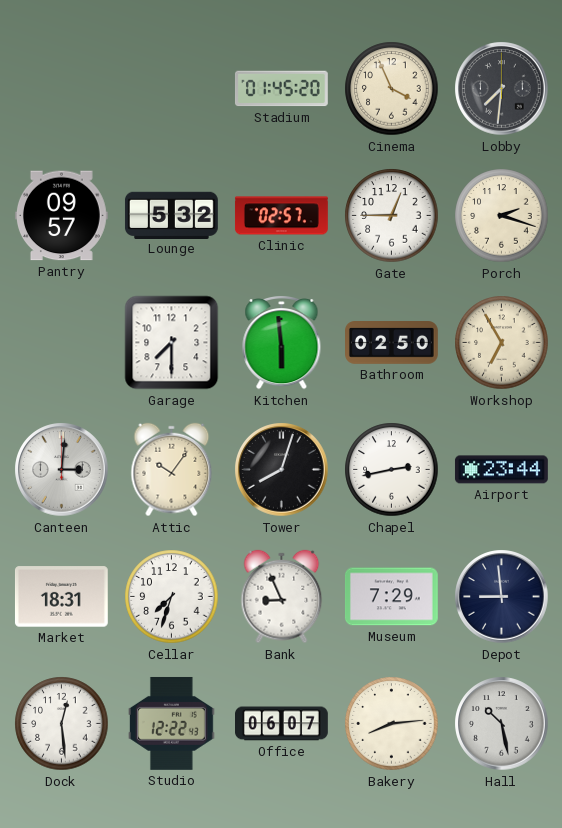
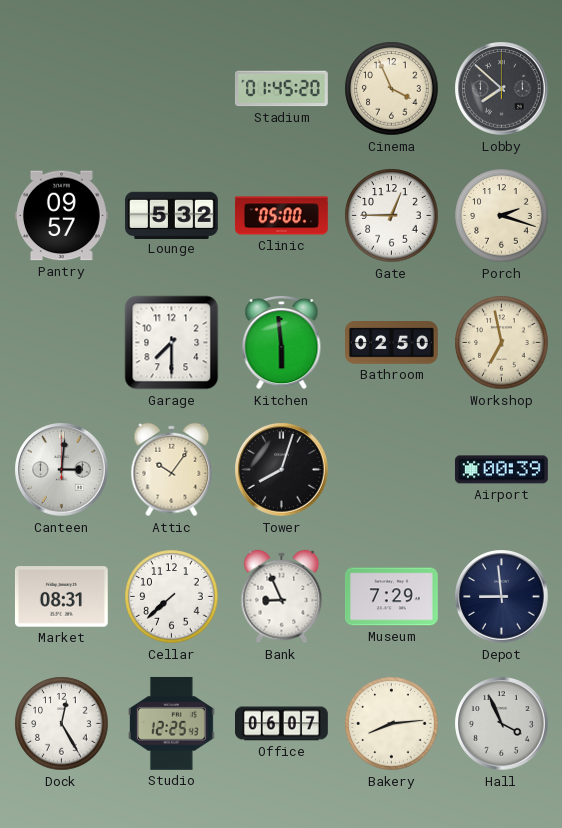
Lobby: 7:31 -> 7:52 (502, 89)
Clinic: 02:57 -> 05:00 (281, 216)
Workshop: 6:55 -> 6:58 (502, 343)
Chapel: 2:43 -> none (392, 470)
Airport: 23:44 -> 00:39 (501, 470)
Market: 18:31 -> 08:31 (61, 597)
Cellar: 7:33 -> 7:38 (172, 597)
Dock: 12:29 -> 12:25 (62, 724)
Studio: 12:22 -> 12:25 (171, 723)
Hall: 10:28 -> 3:56 (502, 724)
